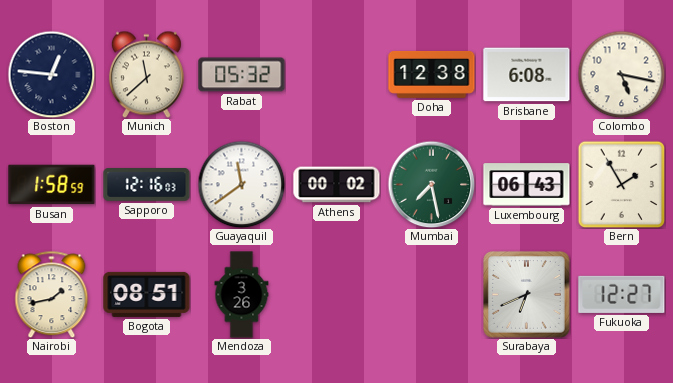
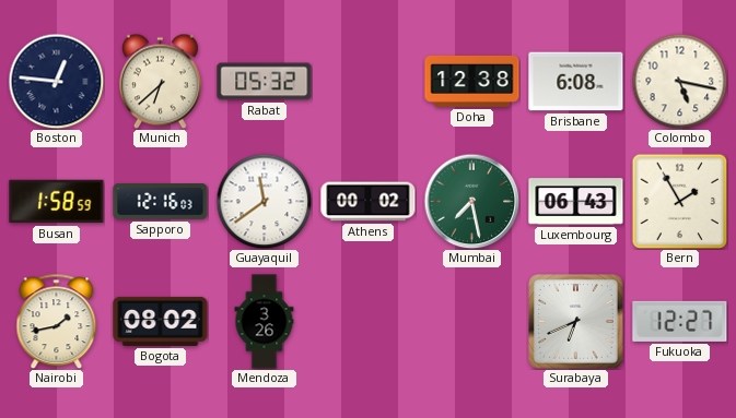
Munich: 11:38 -> 6:38 (160, 81)
Bogota: 08:51 -> 08:02 (161, 321)
